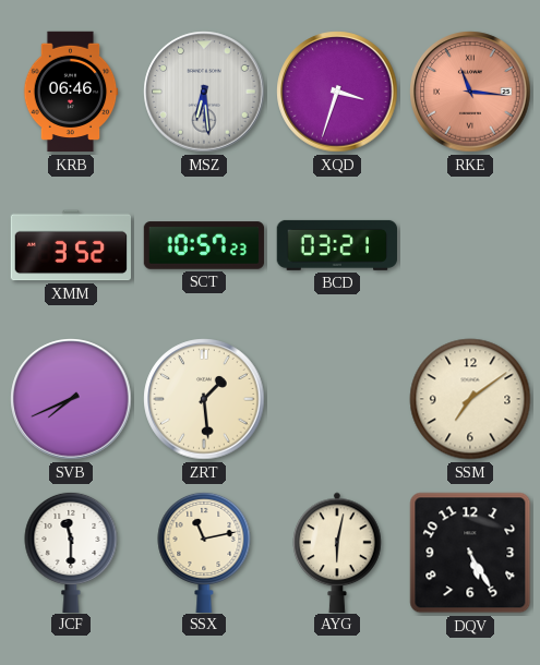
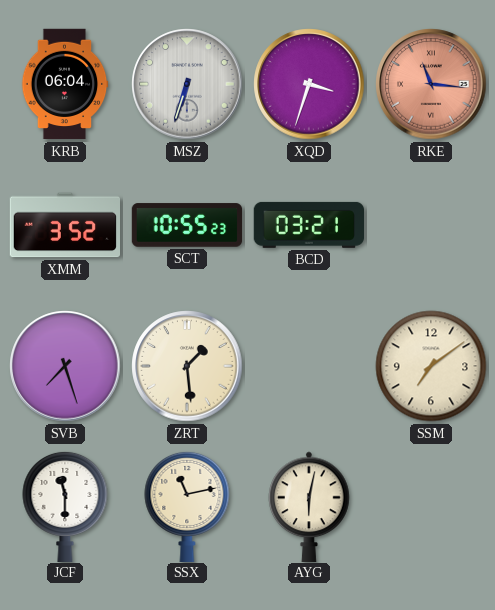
KRB: 06:46 -> 06:04 (65, 84)
MSZ: 6:29 -> 6:33 (187, 84)
SCT: 10:57 -> 10:55 (187, 225)
SVB: 7:41 -> 7:27 (65, 366)
DQV: 5:25 -> none (470, 553)
